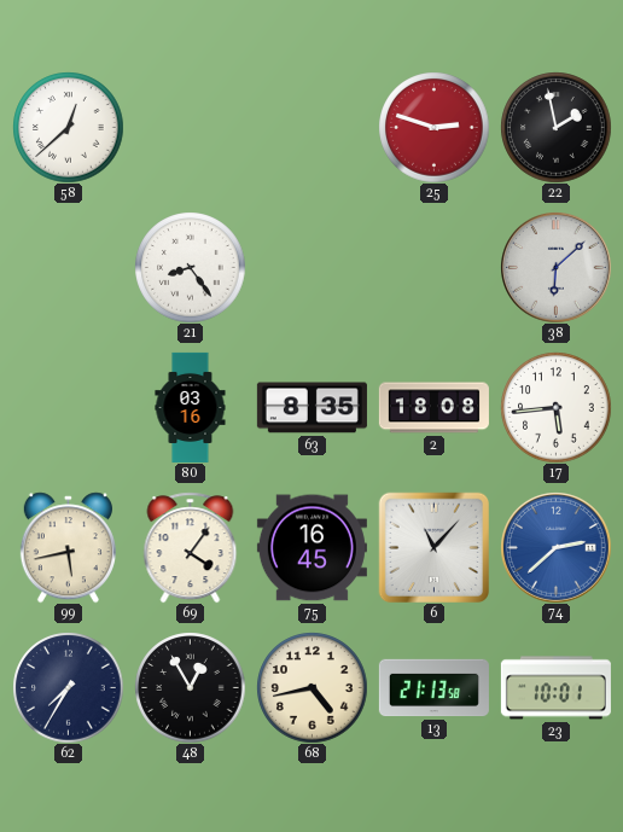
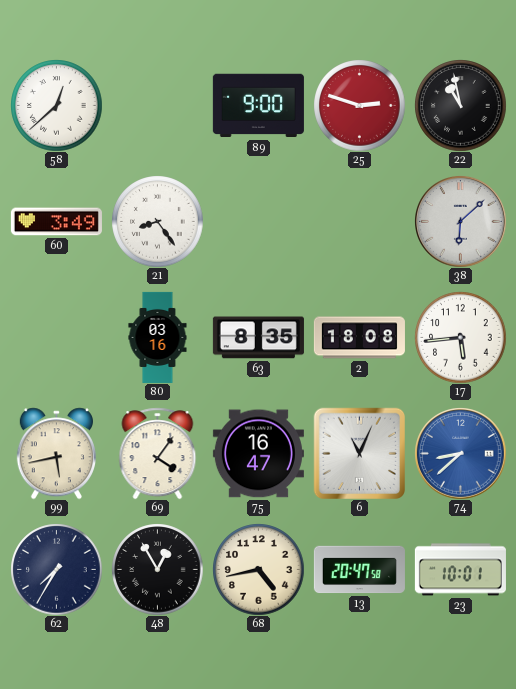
89: none -> 9:00 (258, 106)
22: 1:58 -> 10:58 (460, 105)
60: none -> 3:49 (56, 222)
75: 16:45 -> 16:47 (258, 454)
6: 11:07 -> 11:04 (359, 453)
74: 2:38 -> 8:38 (461, 454)
13: 21:13 -> 20:47 (359, 570)
